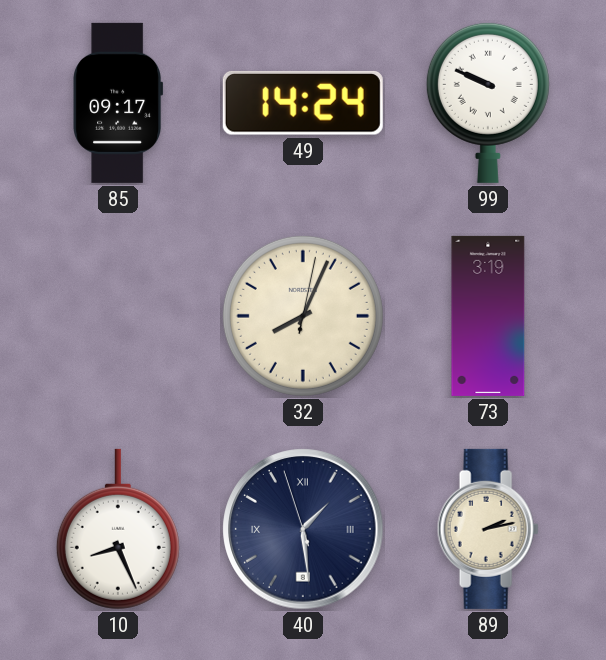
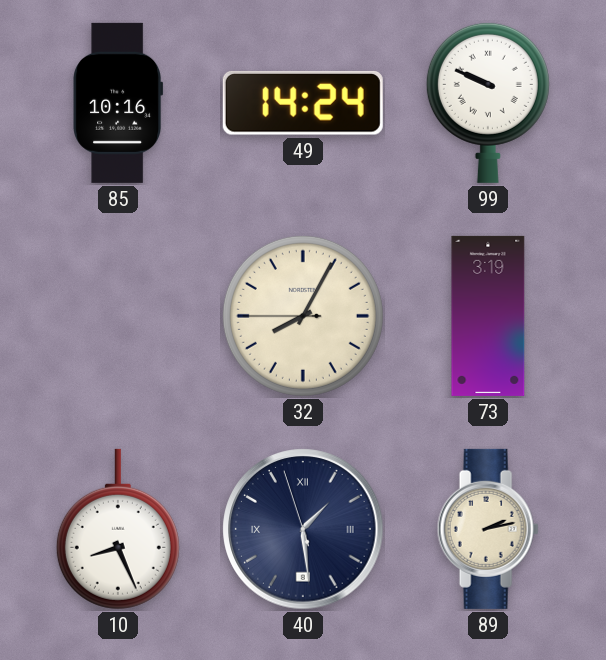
85: 09:17 -> 10:16 (118, 103)
32: 8:04:02 -> 8:04:45 (303, 316)
